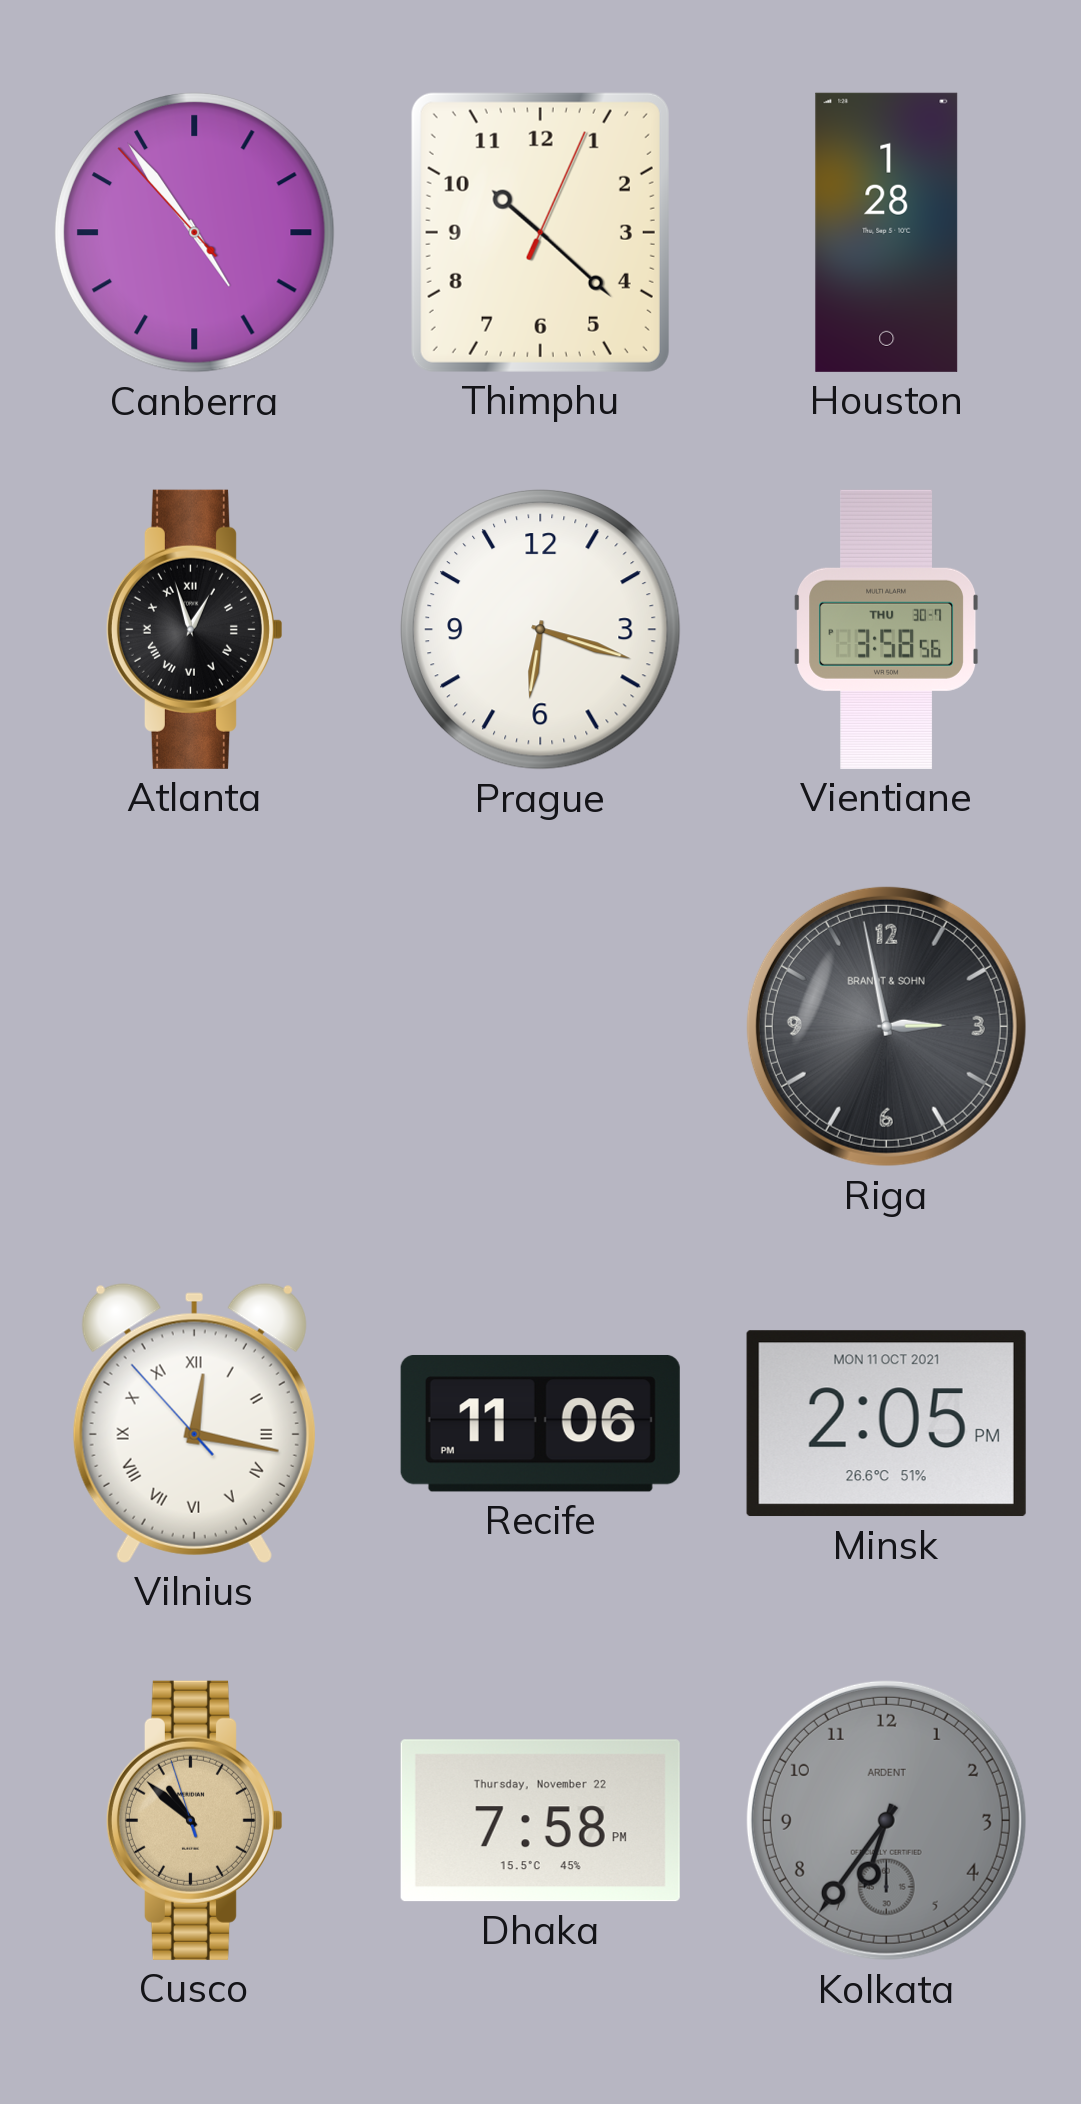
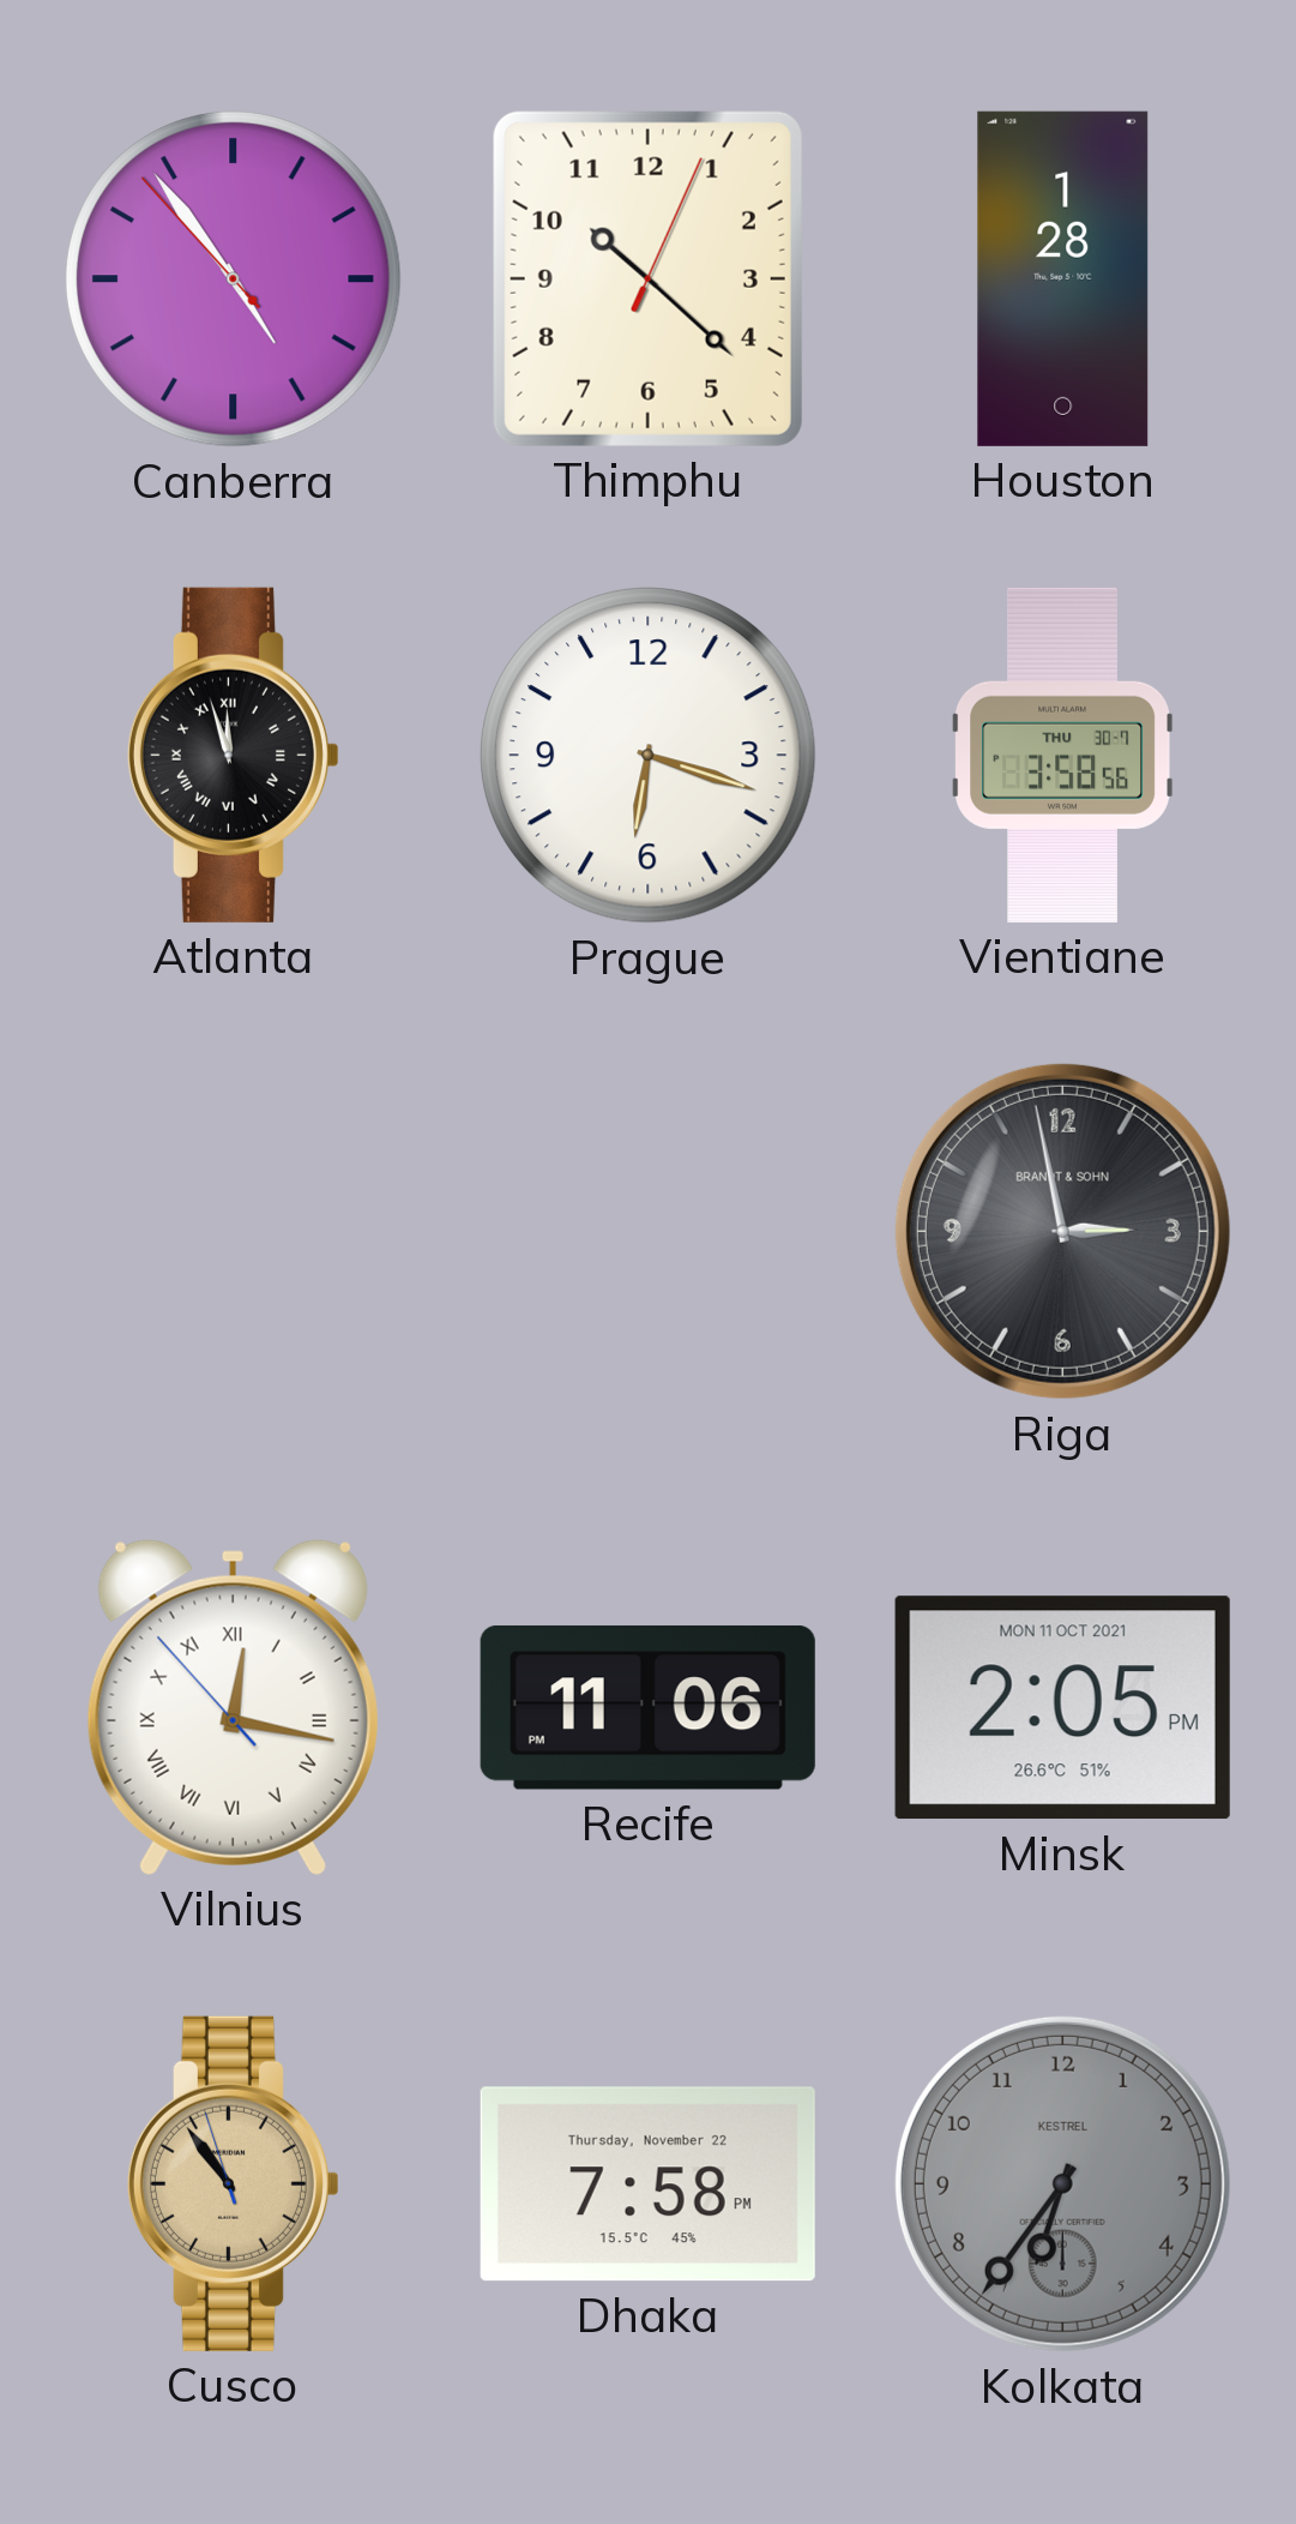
Atlanta: 12:57 -> 11:57 (233, 755)
Cusco: 10:51 -> 10:53 (233, 2183)
Kolkata brand: ARDENT -> KESTREL (1062, 2183)
